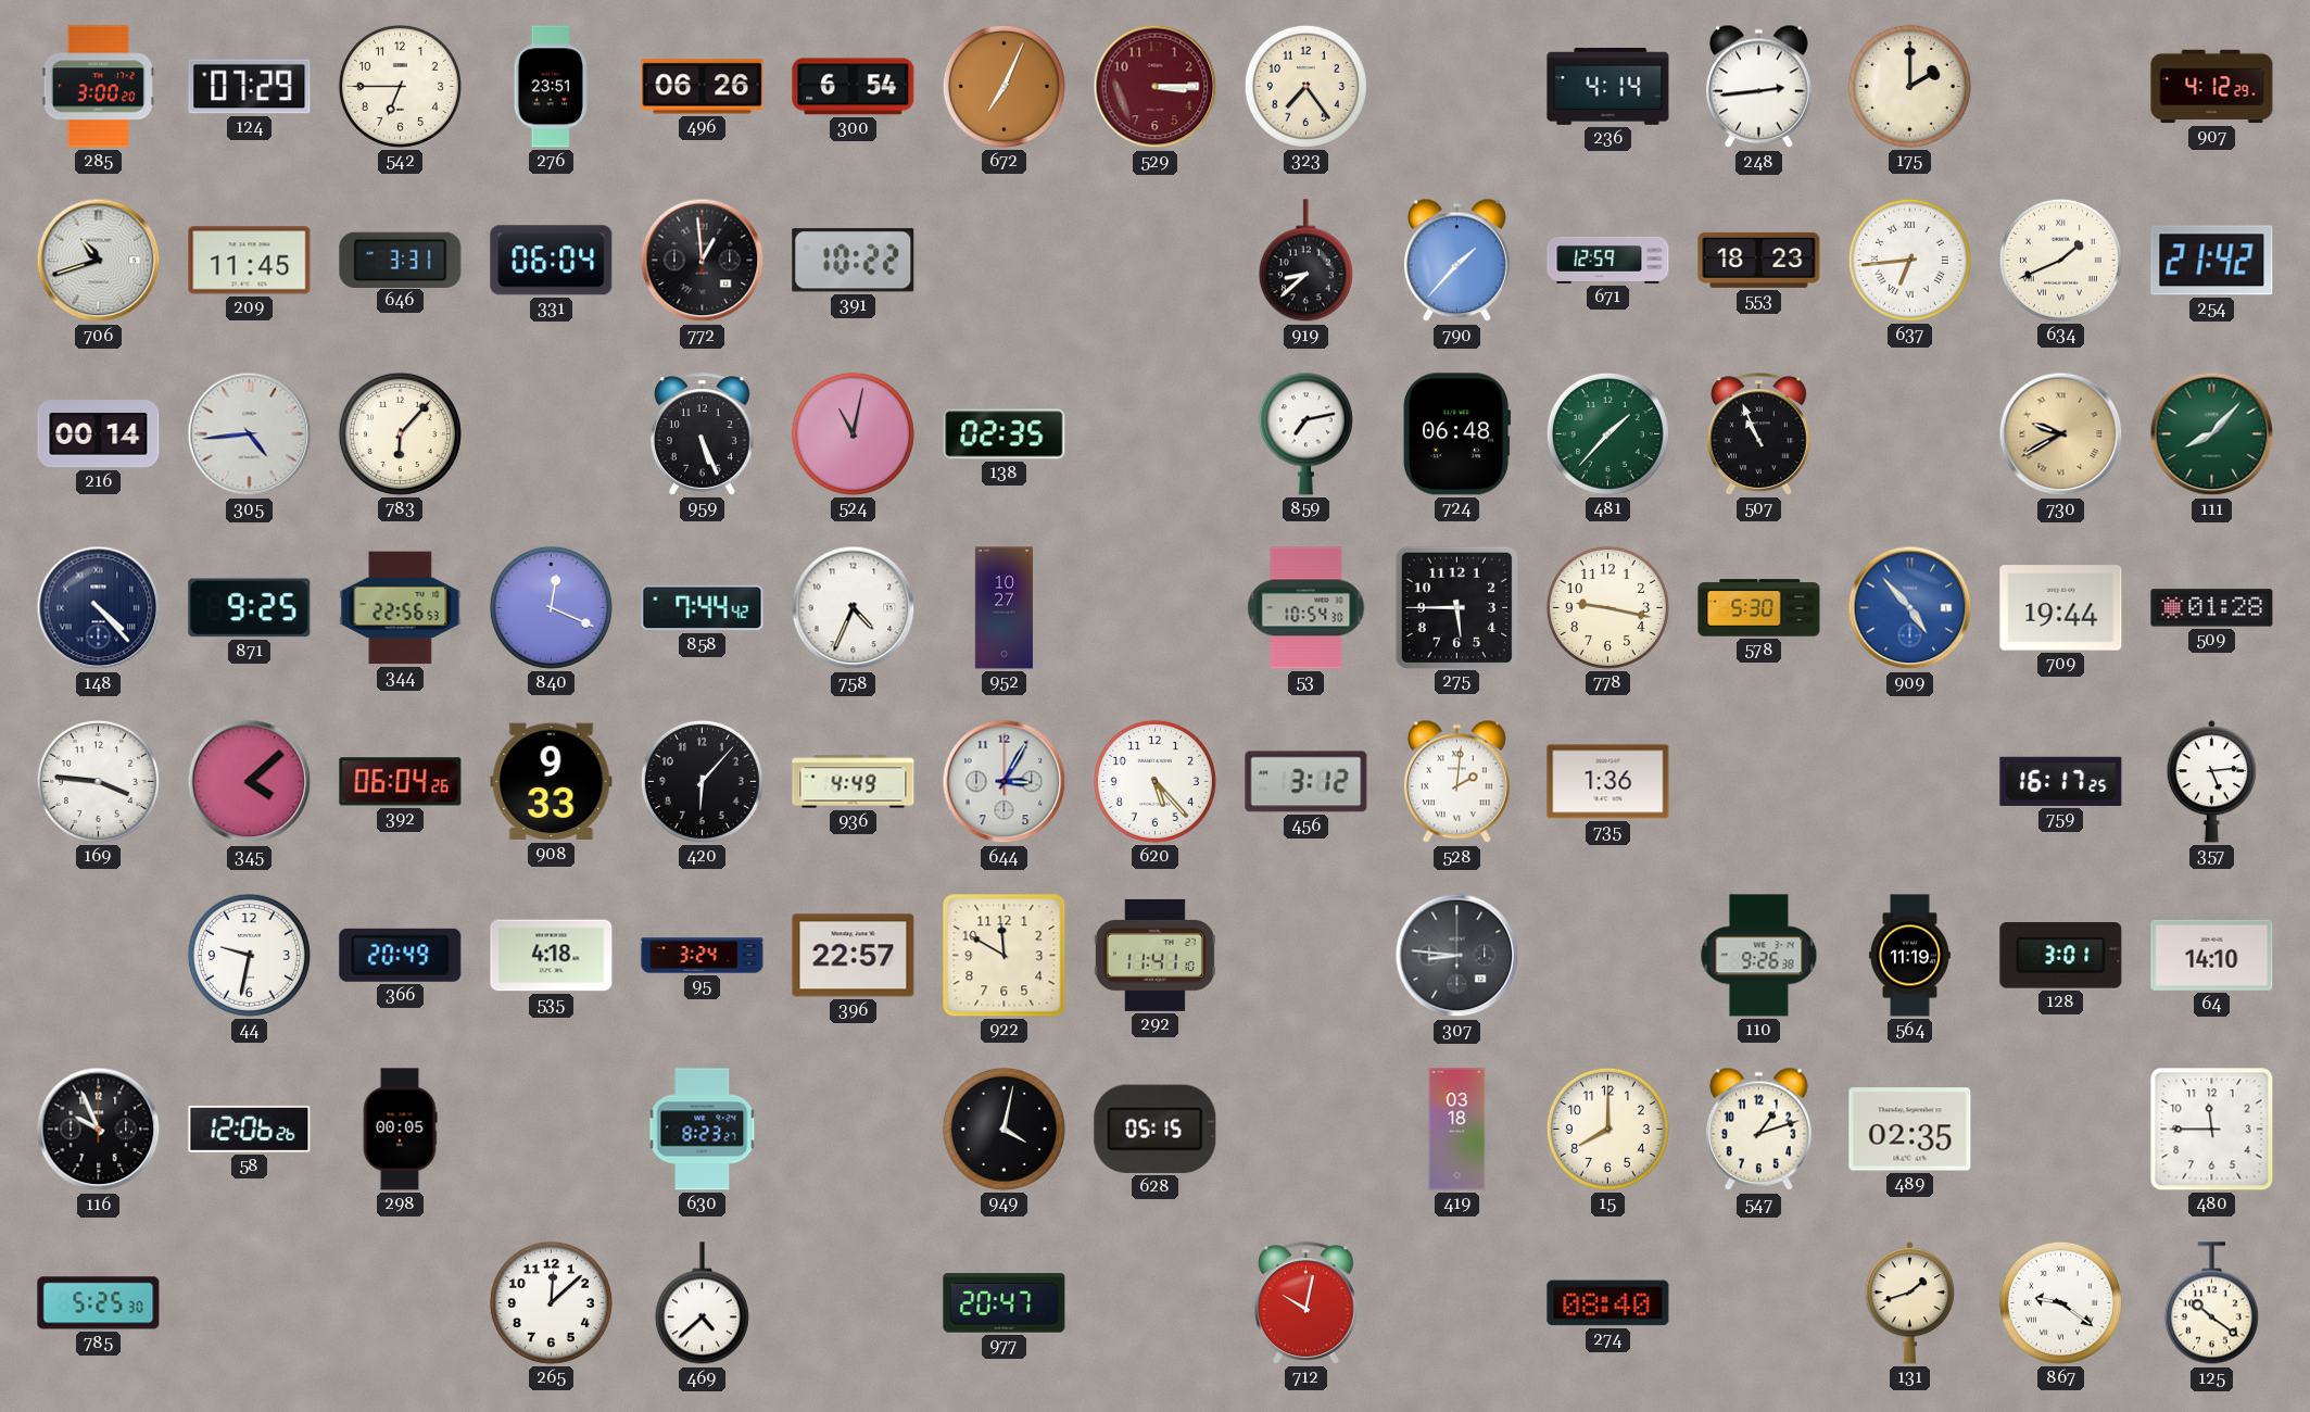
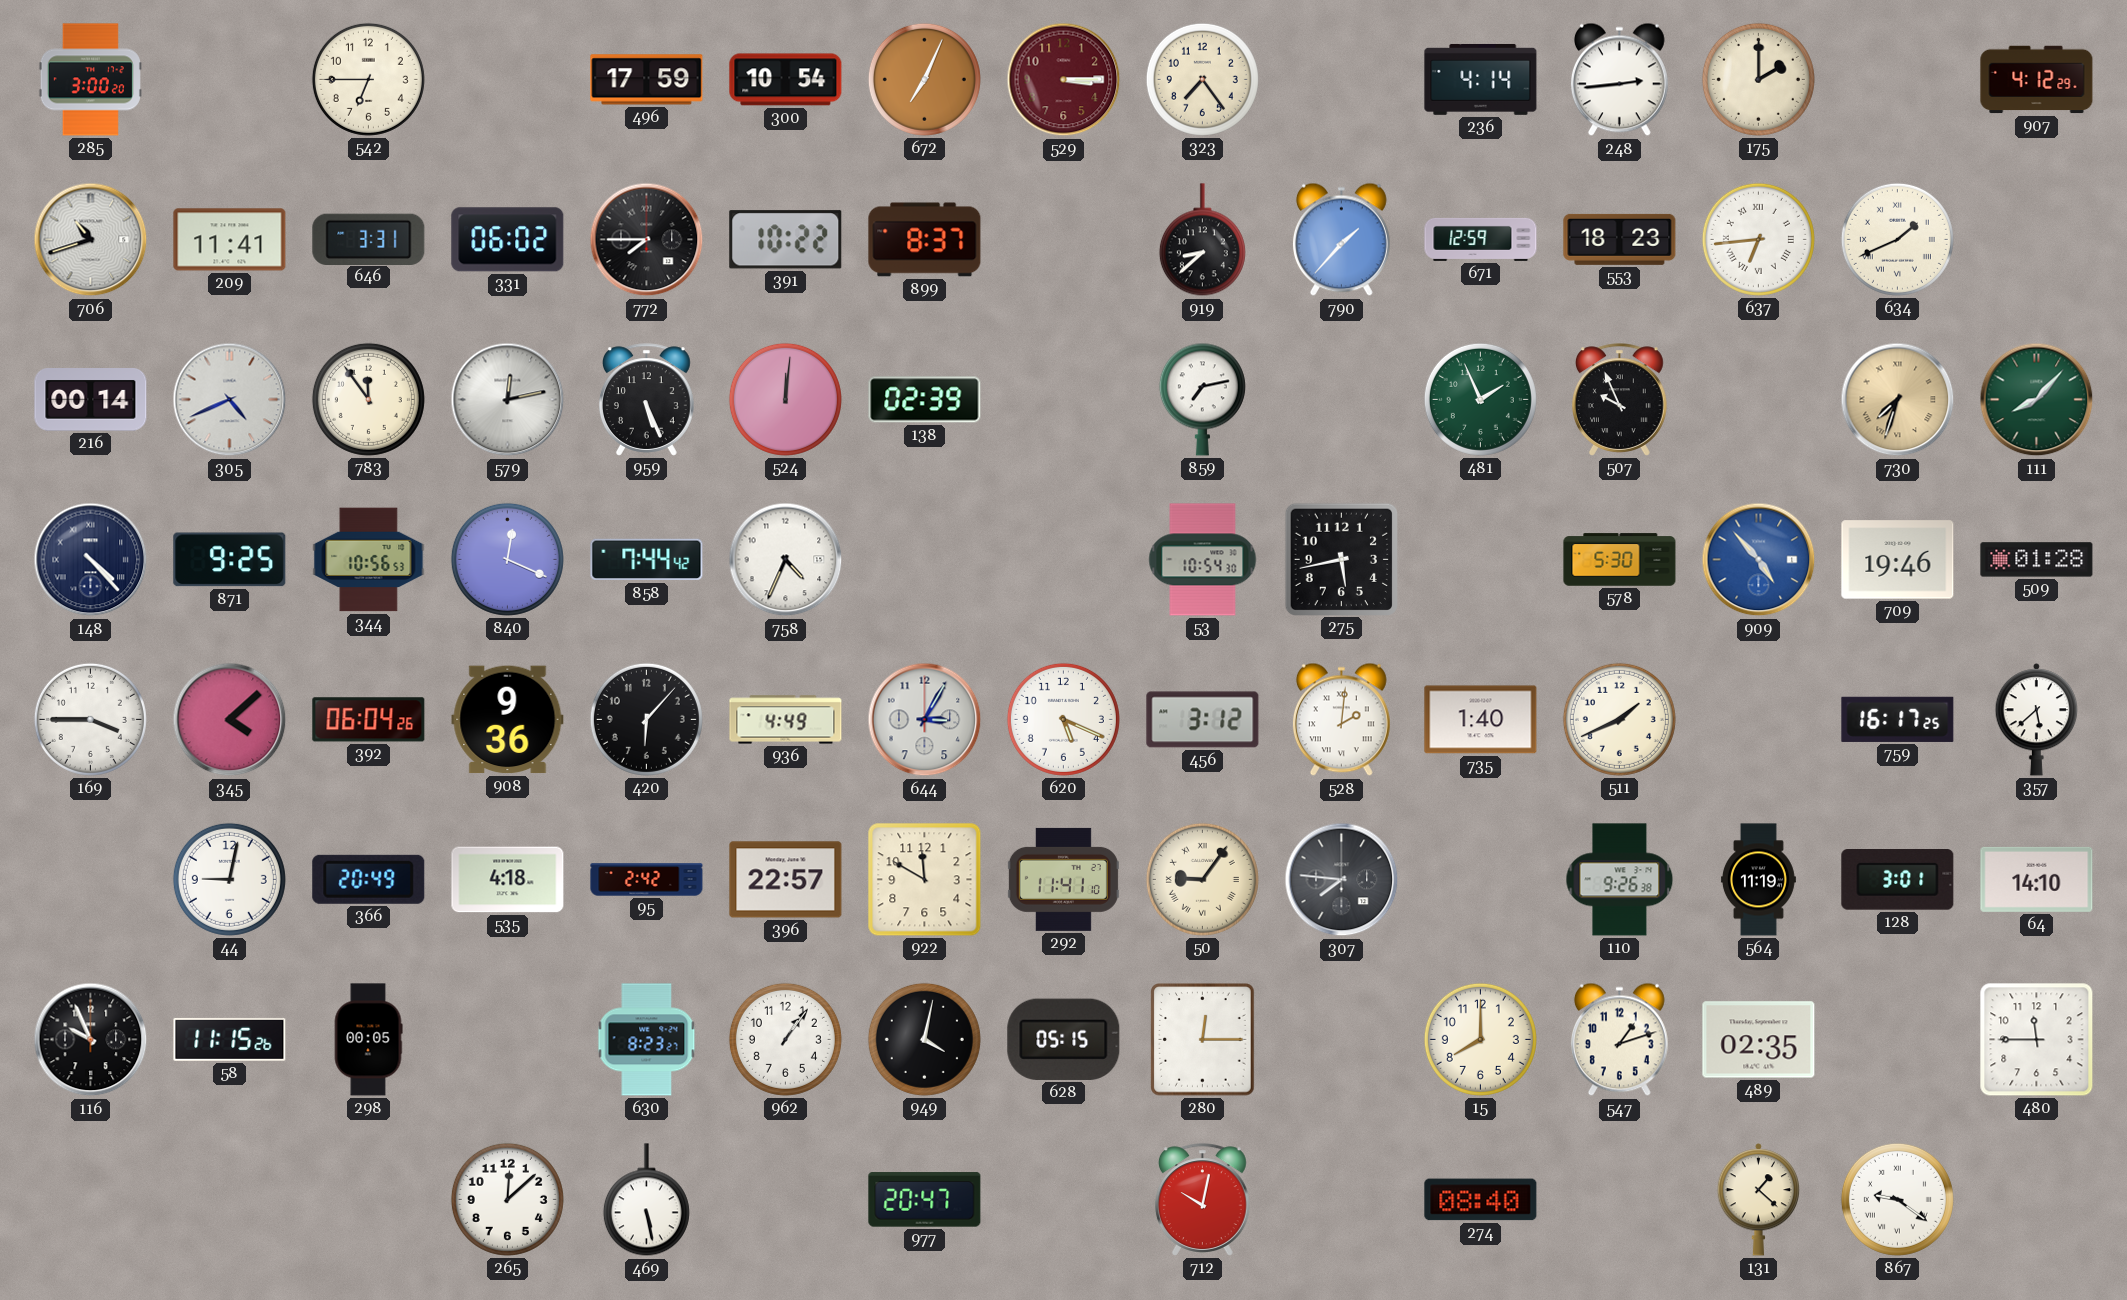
124: 07:29 -> none (250, 87)
276: 23:51 -> none (551, 87)
496: 06:26 -> 17:59 (647, 80)
300: 6:54 -> 10:54 (786, 80)
209: 11:45 -> 11:41 (230, 240)
331: 06:04 -> 06:02 (508, 240)
772: 12:59 -> 7:45 (647, 240)
899: none -> 8:37 (925, 240)
254: 21:42 -> none (2212, 261)
305: 4:44 -> 4:41 (230, 400)
783: 6:07 -> 11:54 (368, 399)
579: none -> 12:13 (508, 400)
524: 11:02 -> 12:01 (785, 399)
138: 02:35 -> 02:39 (925, 400)
724: 06:48 -> none (1456, 434)
481: 1:37 -> 1:56 (1480, 399)
507: 10:56 -> 9:56 (1619, 400)
730: 9:40 -> 7:33 (1898, 400)
344: 22:56 -> 10:56 (369, 560)
952: 10:27 -> none (1003, 608)
275: 5:45 -> 5:43 (1341, 559)
778: 9:17 -> none (1607, 607)
709: 19:44 -> 19:46 (1898, 560)
169: 3:46 -> 3:45 (90, 719)
908: 9:33 -> 9:36 (508, 720)
620: 5:23 -> 5:19 (1063, 719)
735: 1:36 -> 1:40 (1481, 720)
511: none -> 1:41 (1619, 719)
357: 5:14 -> 5:38 (2037, 720)
44: 9:32 -> 9:02 (229, 879)
95: 3:24 -> 2:42 (647, 880)
50: none -> 9:06 (1202, 879)
307: 8:46 -> 7:46 (1342, 880)
58: 12:06 -> 11:15 (230, 1039)
962: none -> 1:06 (785, 1039)
280: none -> 12:15 (1203, 1040)
419: 03:18 -> none (1457, 1130)
785: 5:25 -> none (99, 1303)
469: 4:38 -> 5:28 (646, 1200)
131: 1:42 -> 1:22 (1759, 1200)
125: 10:21 -> none (2211, 1303)
